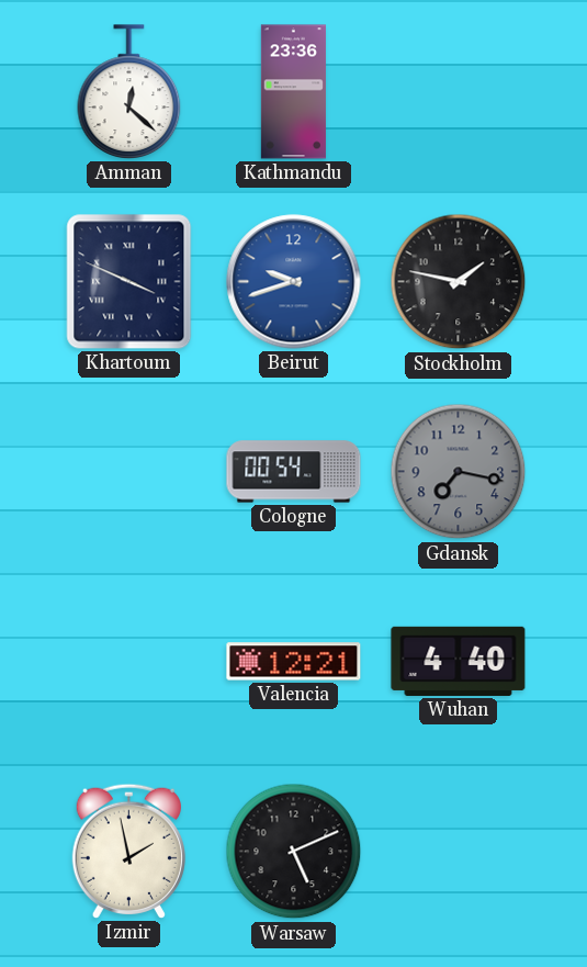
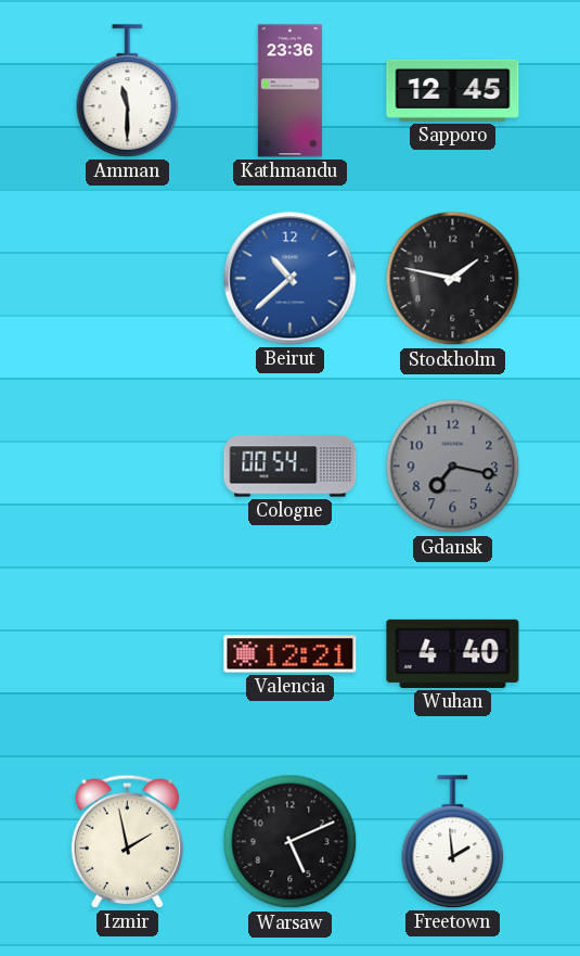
Amman: 12:22 -> 11:30 (128, 91)
Sapporo: none -> 12:45 (453, 90)
Khartoum: 3:49 -> none (129, 282)
Beirut: 9:42 -> 10:38 (291, 279)
Freetown: none -> 1:59 (453, 842)
